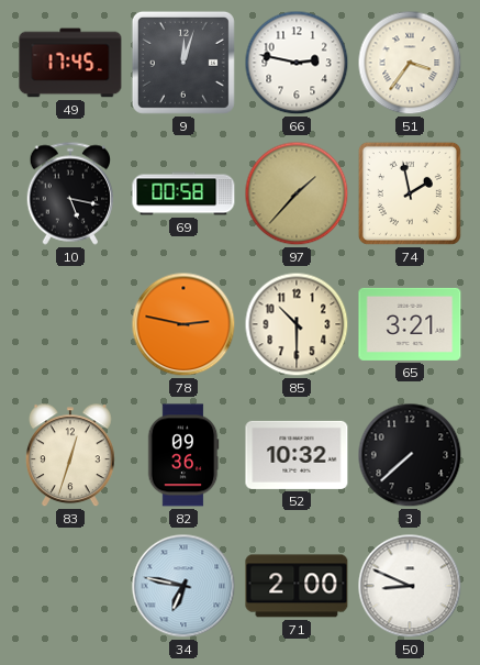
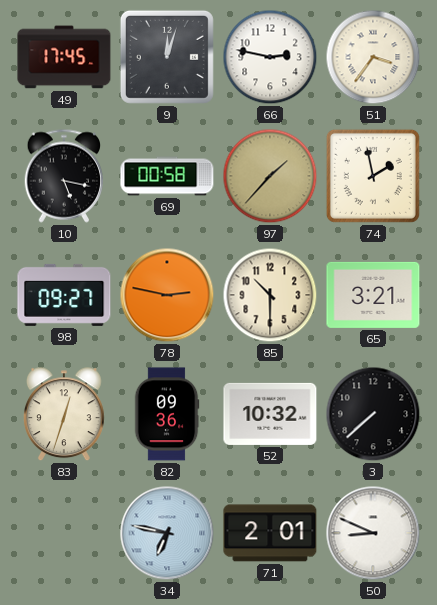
98: none -> 09:27 (64, 295)
71: 2:00 -> 2:01 (270, 533)
